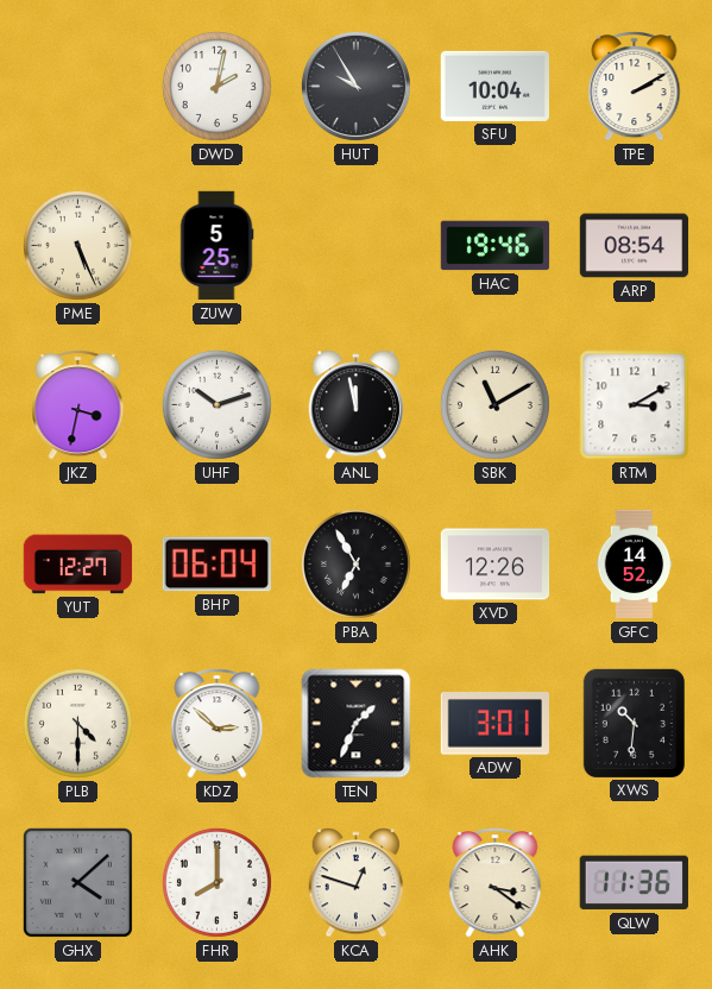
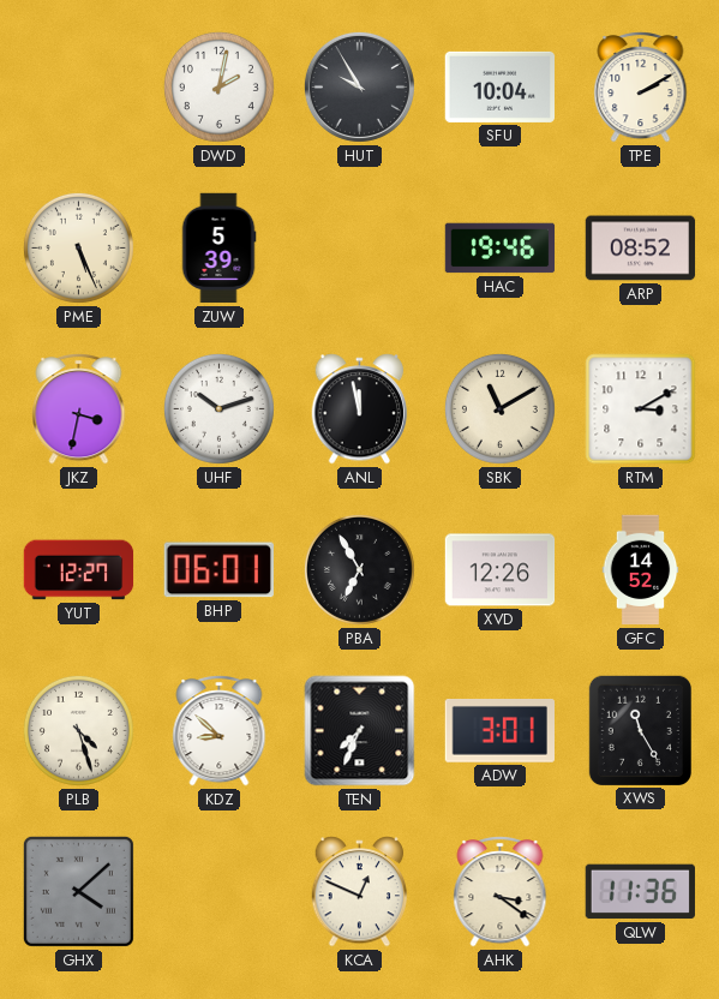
ZUW: 5:25 -> 5:39 (218, 249)
ARP: 08:54 -> 08:52 (641, 249)
BHP: 06:04 -> 06:01 (218, 570)
PLB: 4:30 -> 4:27 (78, 730)
KDZ: 2:52 -> 8:52 (220, 731)
TEN: 1:34 -> 7:34 (360, 731)
XWS: 10:31 -> 11:25 (640, 730)
FHR: 8:00 -> none (216, 882)
KCA: 12:48 -> 12:49 (360, 892)
